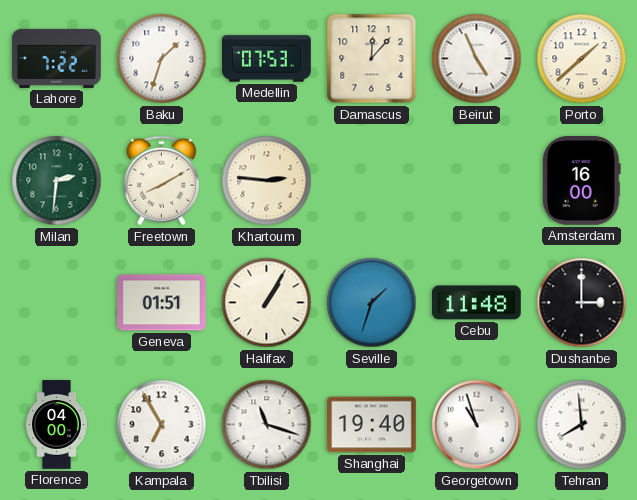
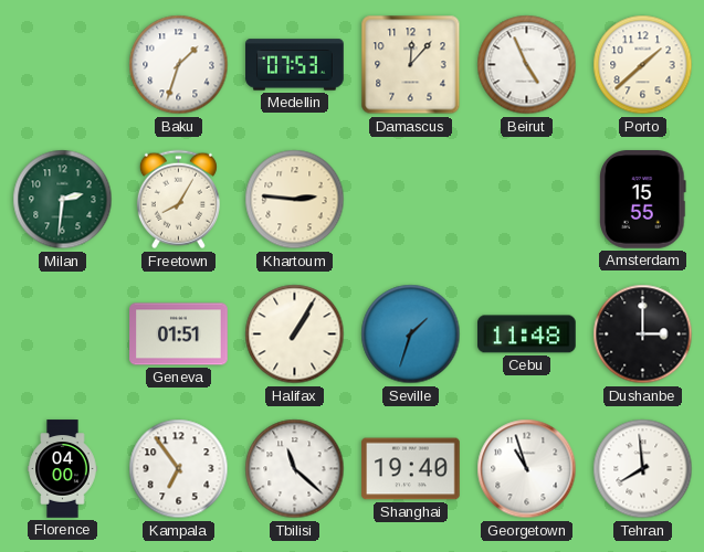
Lahore: 7:22 -> none (57, 58)
Freetown: 8:10 -> 8:05 (178, 200)
Amsterdam: 16:00 -> 15:55 (643, 200)
Kampala: 6:55 -> 6:54 (179, 469)
Tbilisi: 11:18 -> 11:22 (295, 469)
